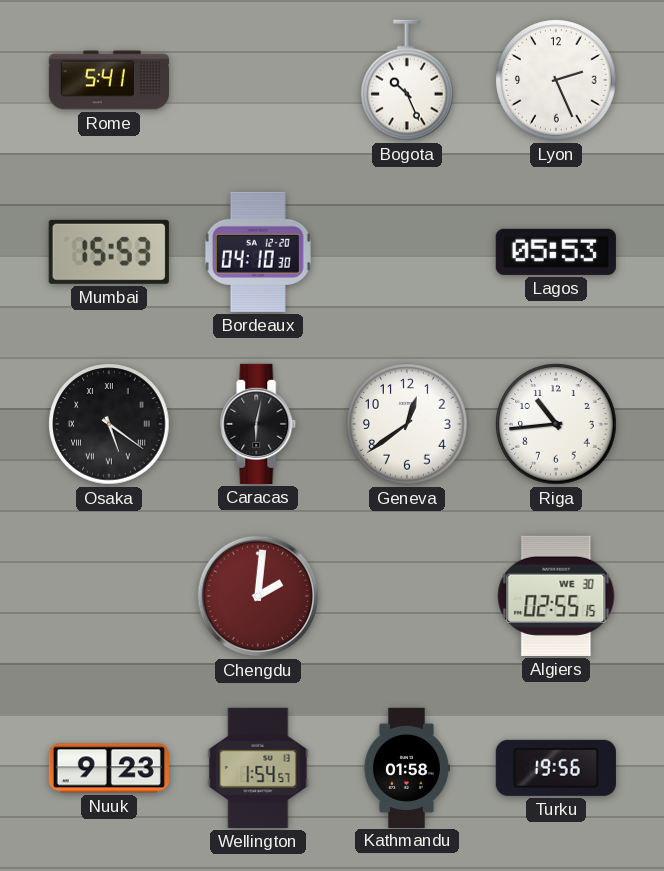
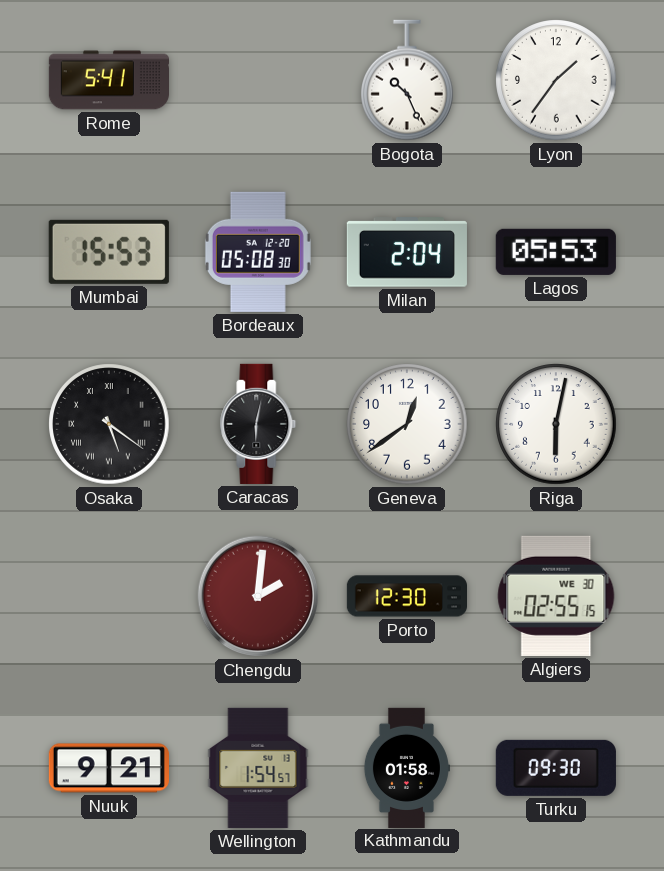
Lyon: 2:26 -> 1:36 (556, 80)
Bordeaux: 04:10 -> 05:08 (258, 252)
Milan: none -> 2:04 (407, 252)
Riga: 10:44 -> 6:02 (556, 424)
Porto: none -> 12:30 (406, 596)
Nuuk: 9:23 -> 9:21 (109, 768)
Turku: 19:56 -> 09:30 (556, 768)
